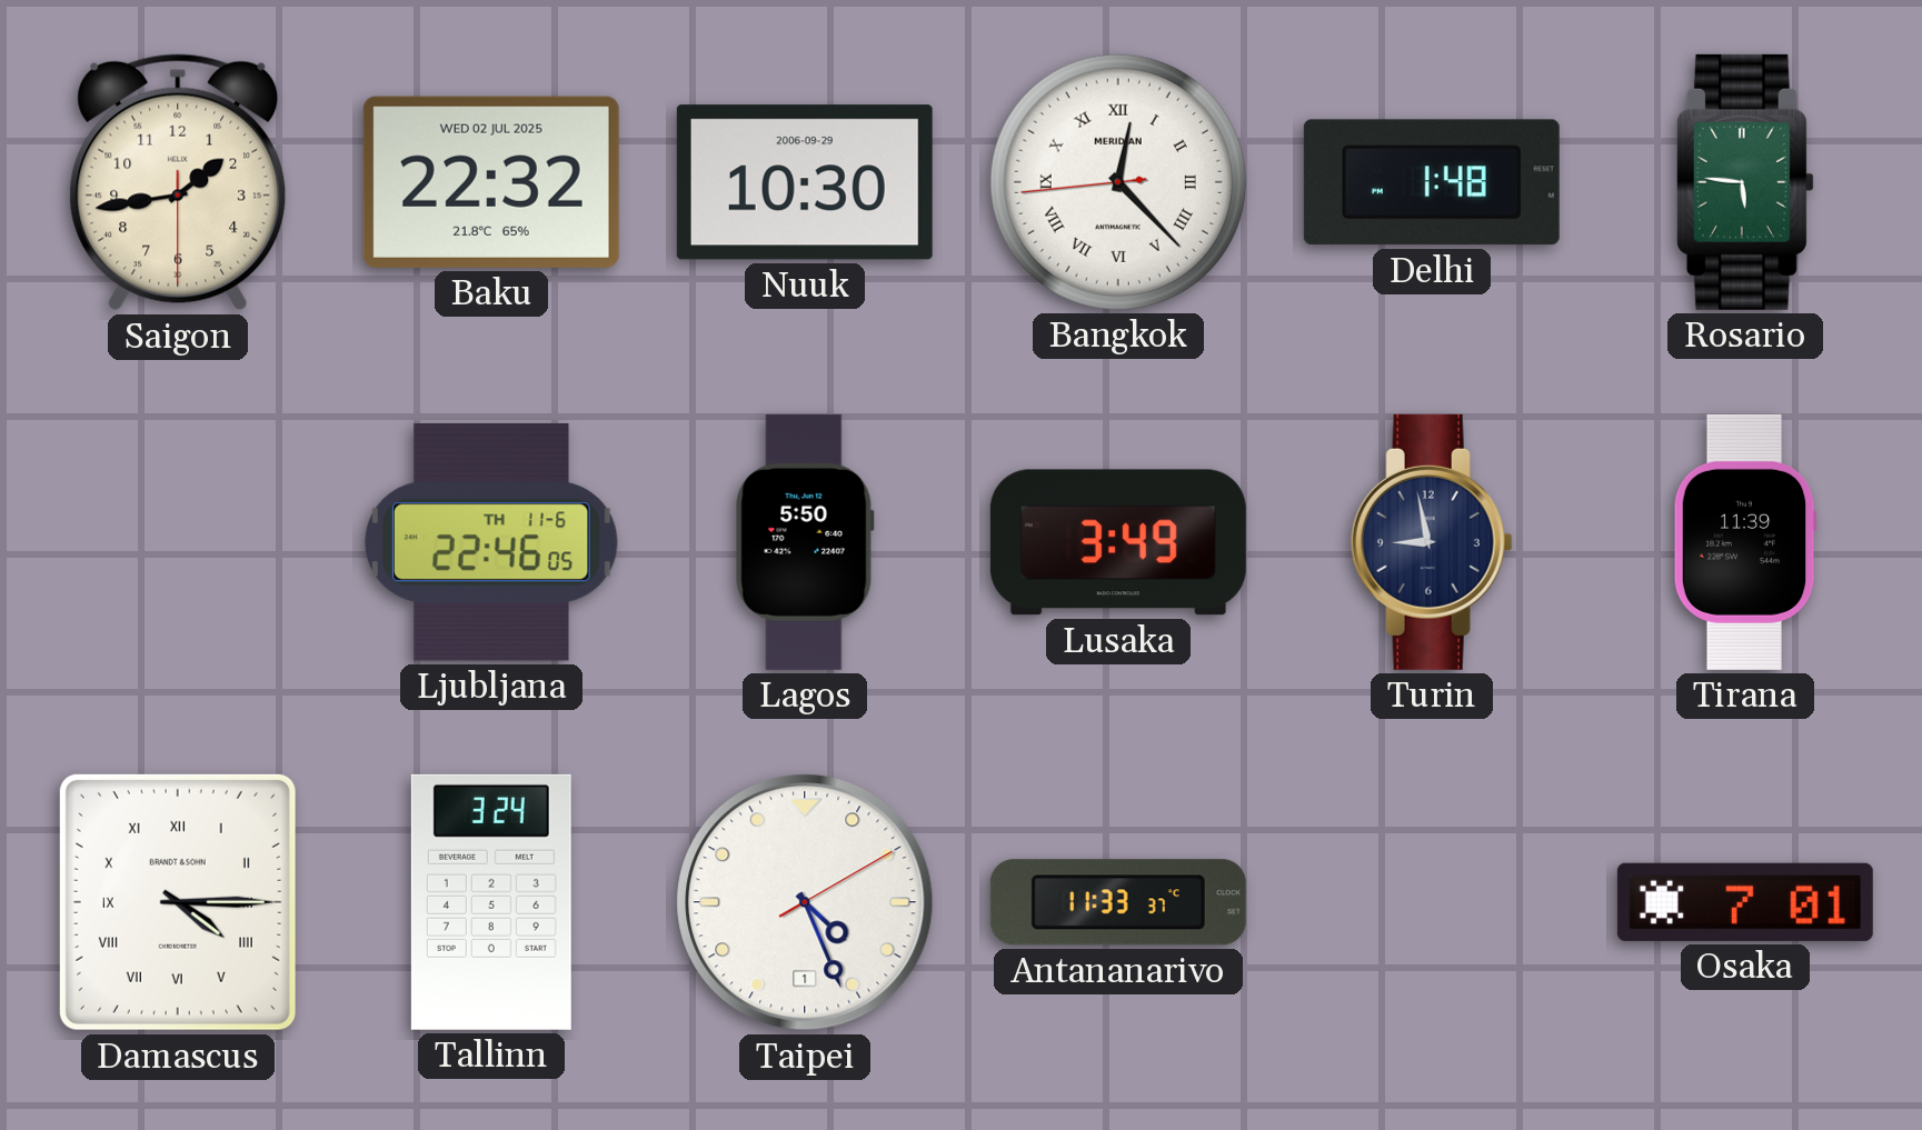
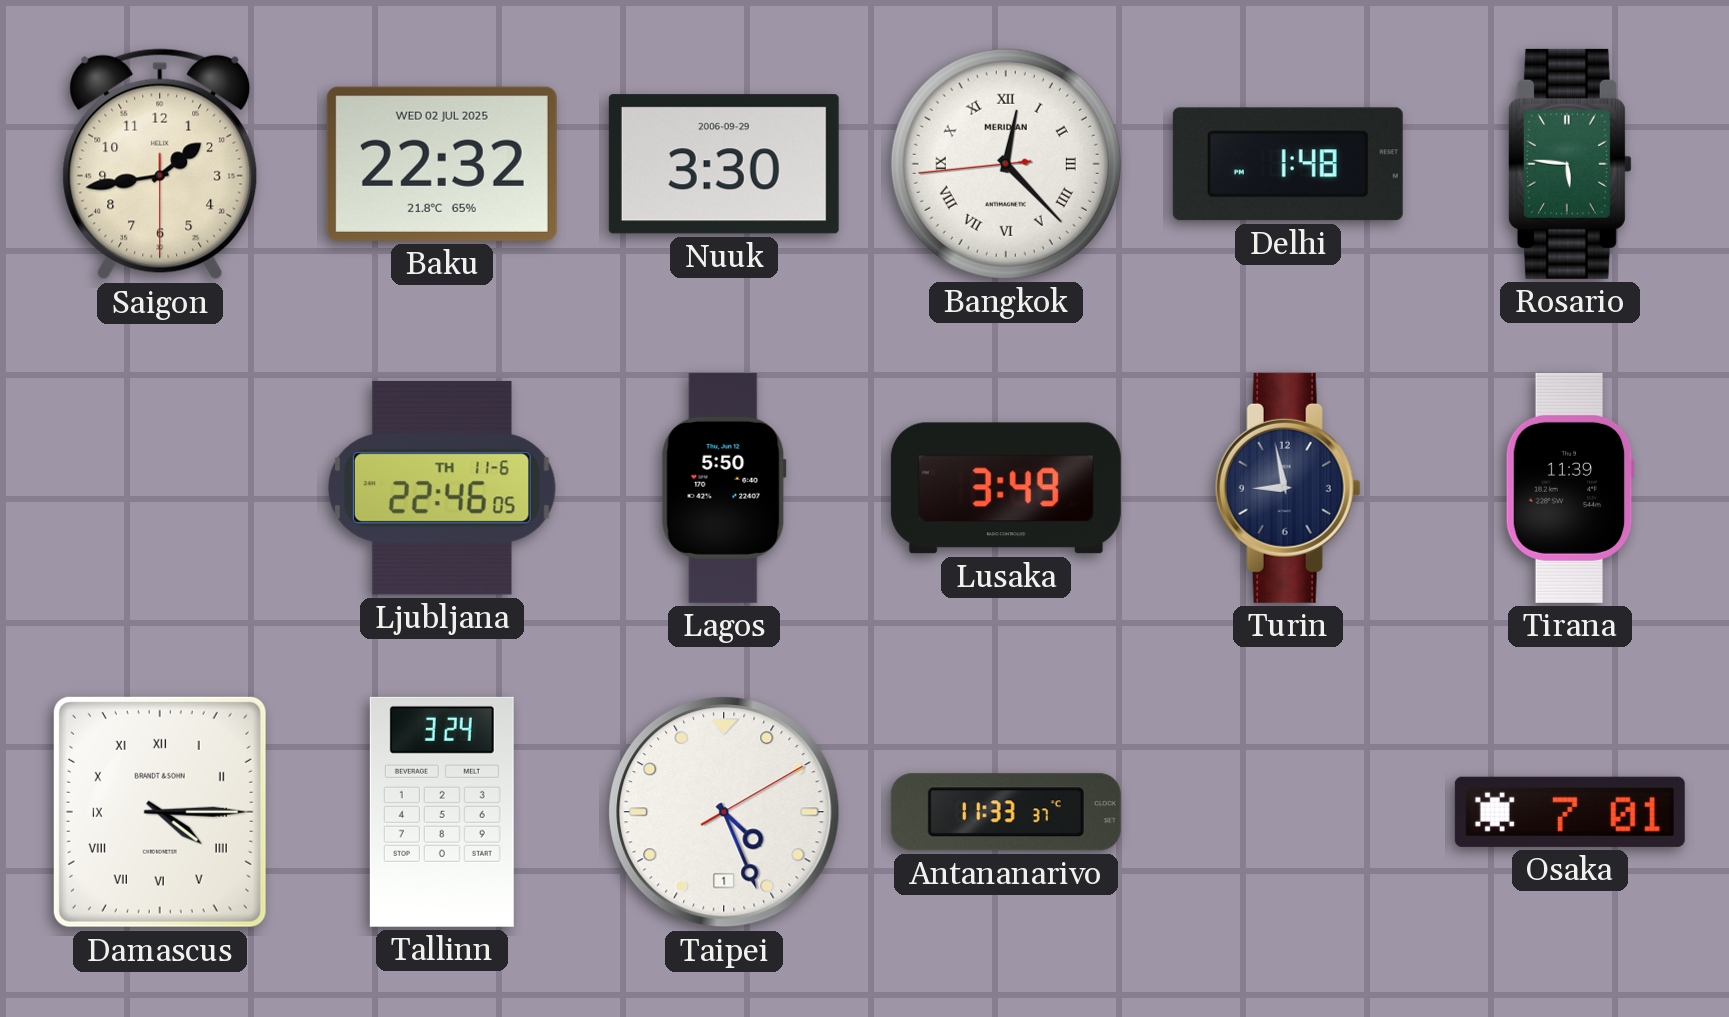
Nuuk: 10:30 -> 3:30 (724, 164)
